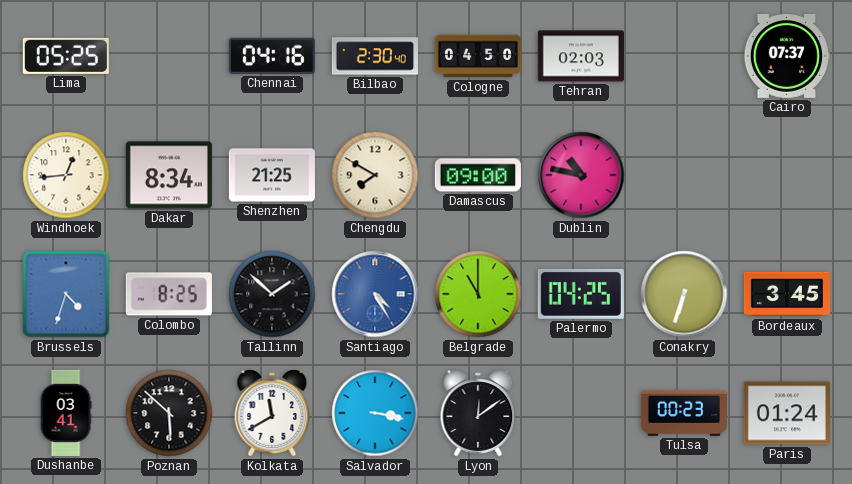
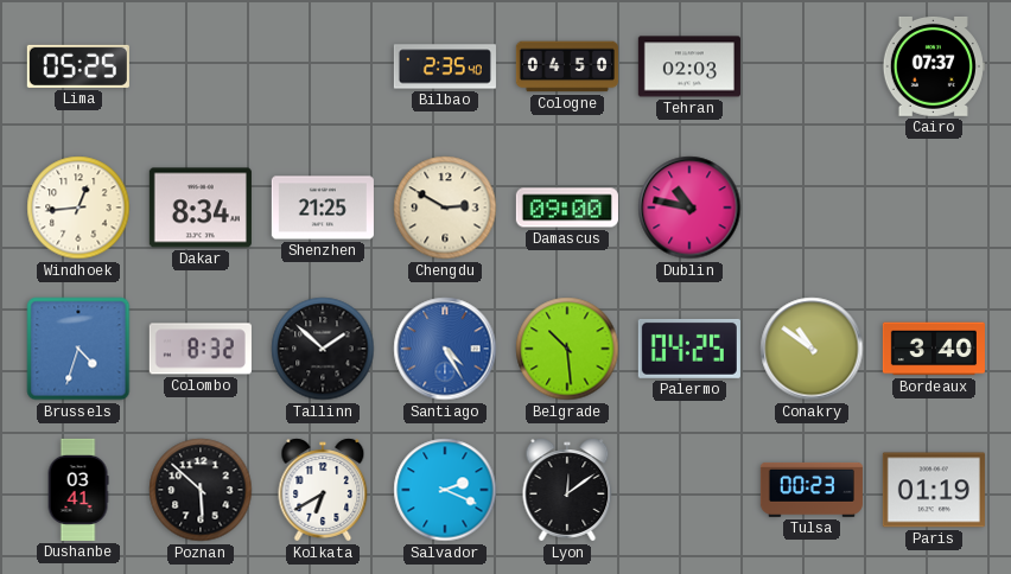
Chennai: 04:16 -> none (272, 56)
Bilbao: 2:30 -> 2:35 (445, 66)
Chengdu: 7:50 -> 2:50 (445, 208)
Colombo: 8:25 -> 8:32 (201, 349)
Belgrade: 11:00 -> 10:29 (567, 349)
Conakry: 6:33 -> 10:51 (812, 349)
Bordeaux: 3:45 -> 3:40 (934, 349)
Kolkata: 11:40 -> 6:40 (323, 490)
Salvador: 3:17 -> 2:19 (445, 490)
Paris: 01:24 -> 01:19 (934, 490)
